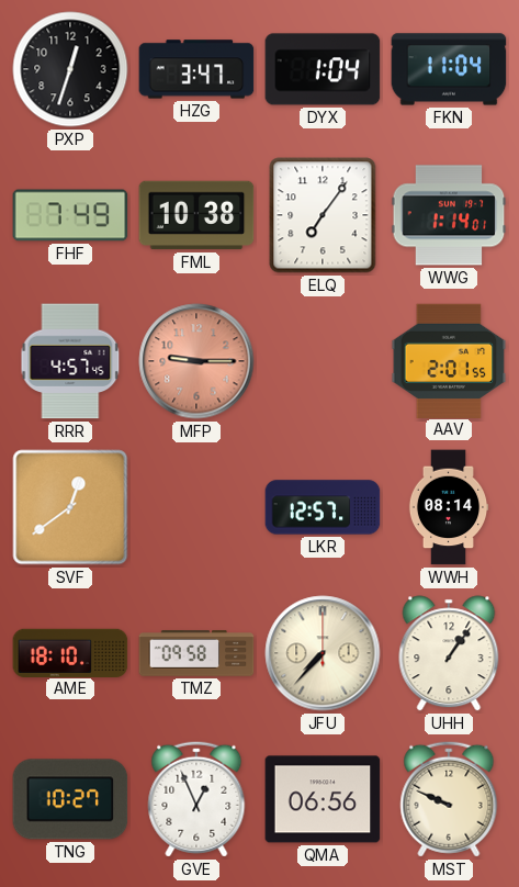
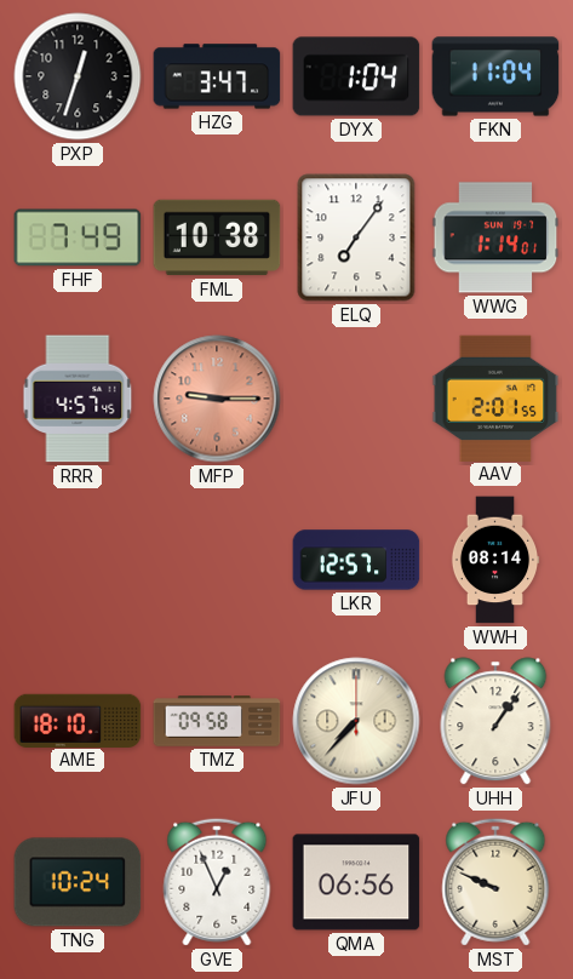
SVF: 12:39 -> none (70, 507)
TNG: 10:27 -> 10:24 (78, 882)
